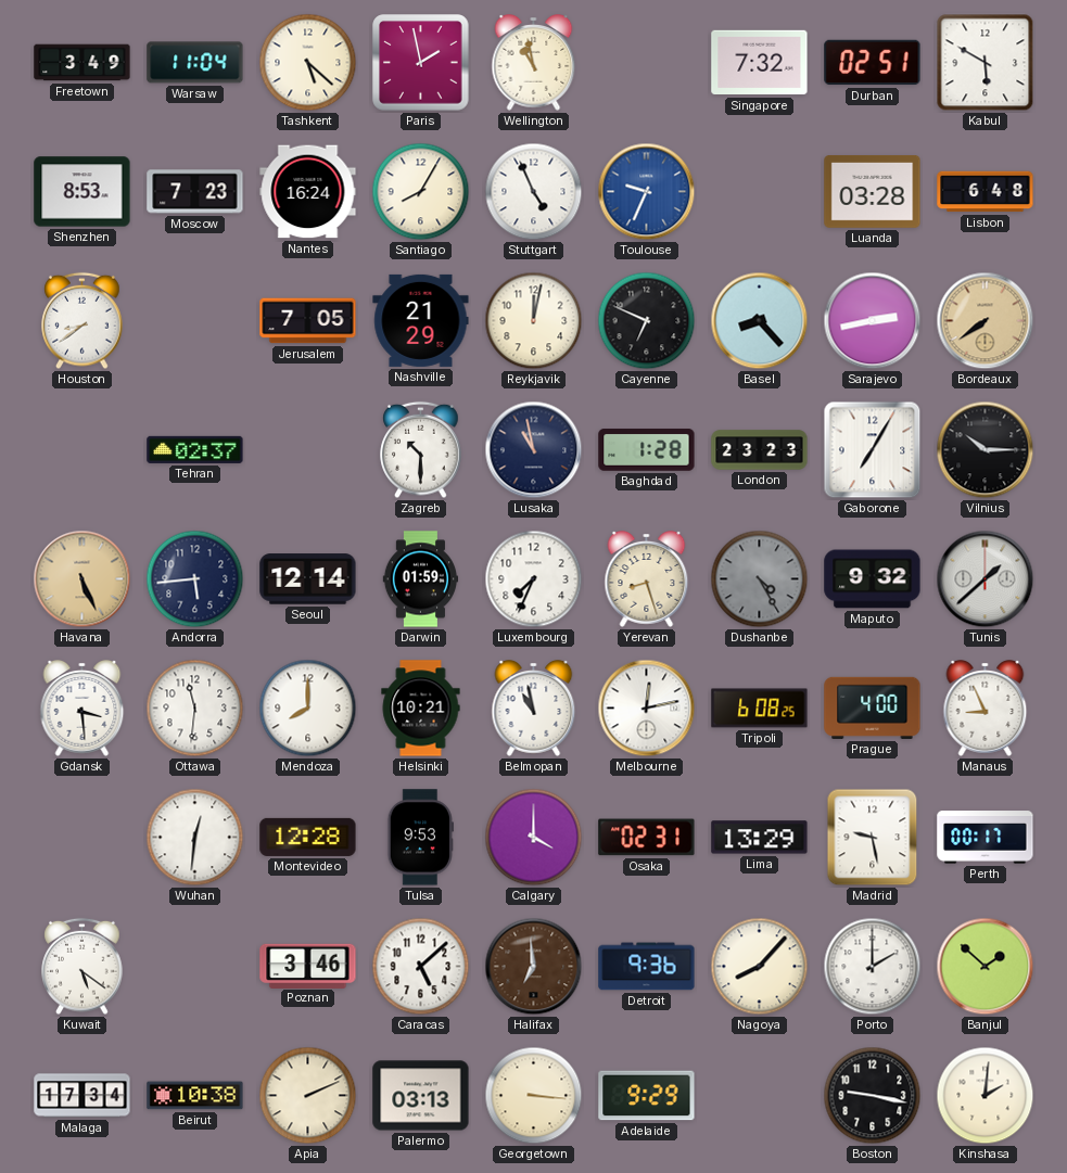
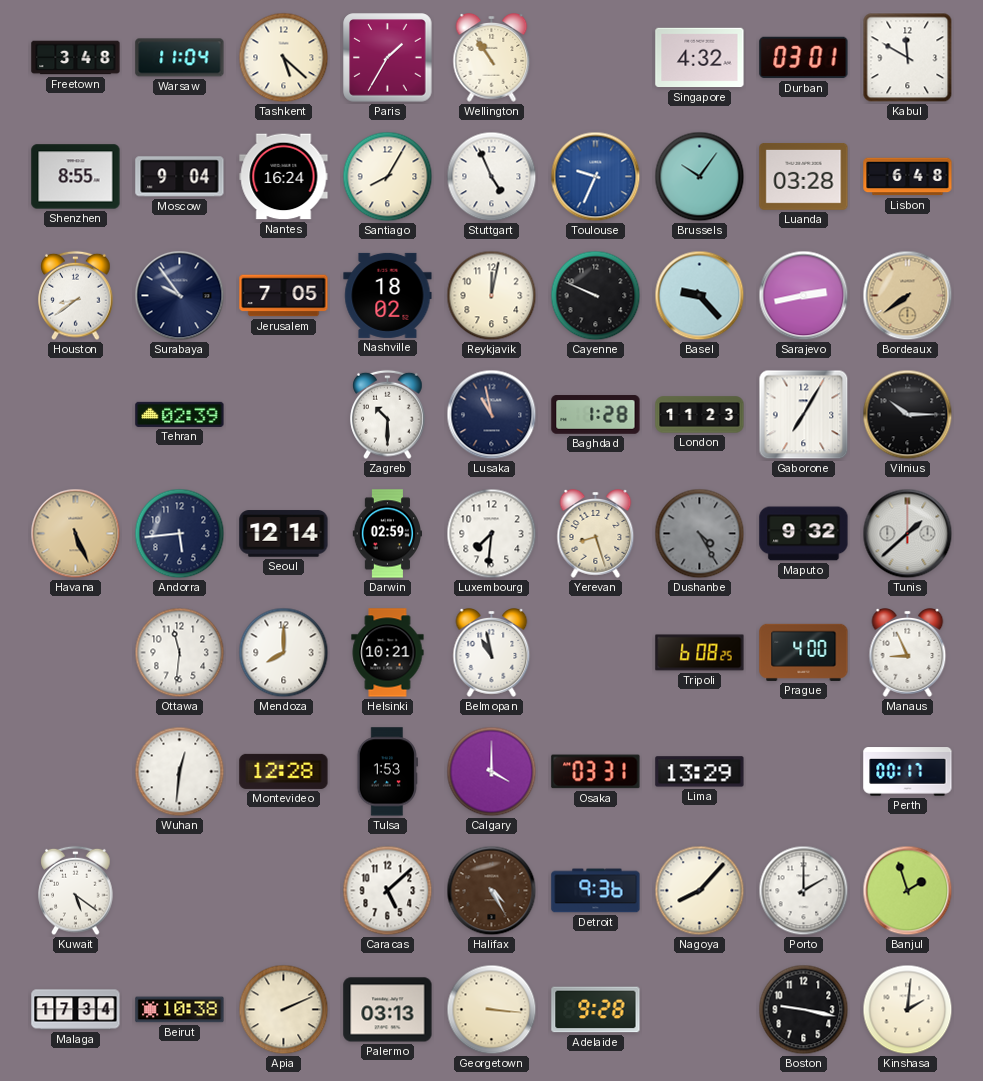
Freetown: 3:49 -> 3:48 (76, 58)
Paris: 1:58 -> 1:35 (388, 58)
Wellington: 10:58 -> 10:54 (492, 58)
Singapore: 7:32 -> 4:32 (700, 58)
Durban: 02:51 -> 03:01 (804, 58)
Kabul: 5:50 -> 11:50 (908, 58)
Shenzhen: 8:53 -> 8:55 (76, 177)
Moscow: 7:23 -> 9:04 (180, 177)
Brussels: none -> 10:06 (700, 177)
Surabaya: none -> 9:54 (180, 296)
Nashville: 21:29 -> 18:02 (388, 295)
Cayenne: 6:49 -> 9:49 (596, 296)
Basel: 8:23 -> 9:23 (700, 296)
Tehran: 02:37 -> 02:39 (180, 414)
London: 23:23 -> 11:23 (700, 415)
Darwin: 01:59 -> 02:59 (388, 534)
Luxembourg: 7:34 -> 7:31 (492, 534)
Gdansk: 3:29 -> none (82, 709)
Melbourne: 12:13 -> none (647, 709)
Tulsa: 9:53 -> 1:53 (387, 772)
Osaka: 02:31 -> 03:31 (596, 772)
Madrid: 9:28 -> none (873, 838)
Poznan: 3:46 -> none (308, 966)
Halifax: 6:59 -> 4:25 (492, 891)
Banjul: 1:52 -> 1:57 (908, 891)
Adelaide: 9:29 -> 9:28 (596, 1010)
